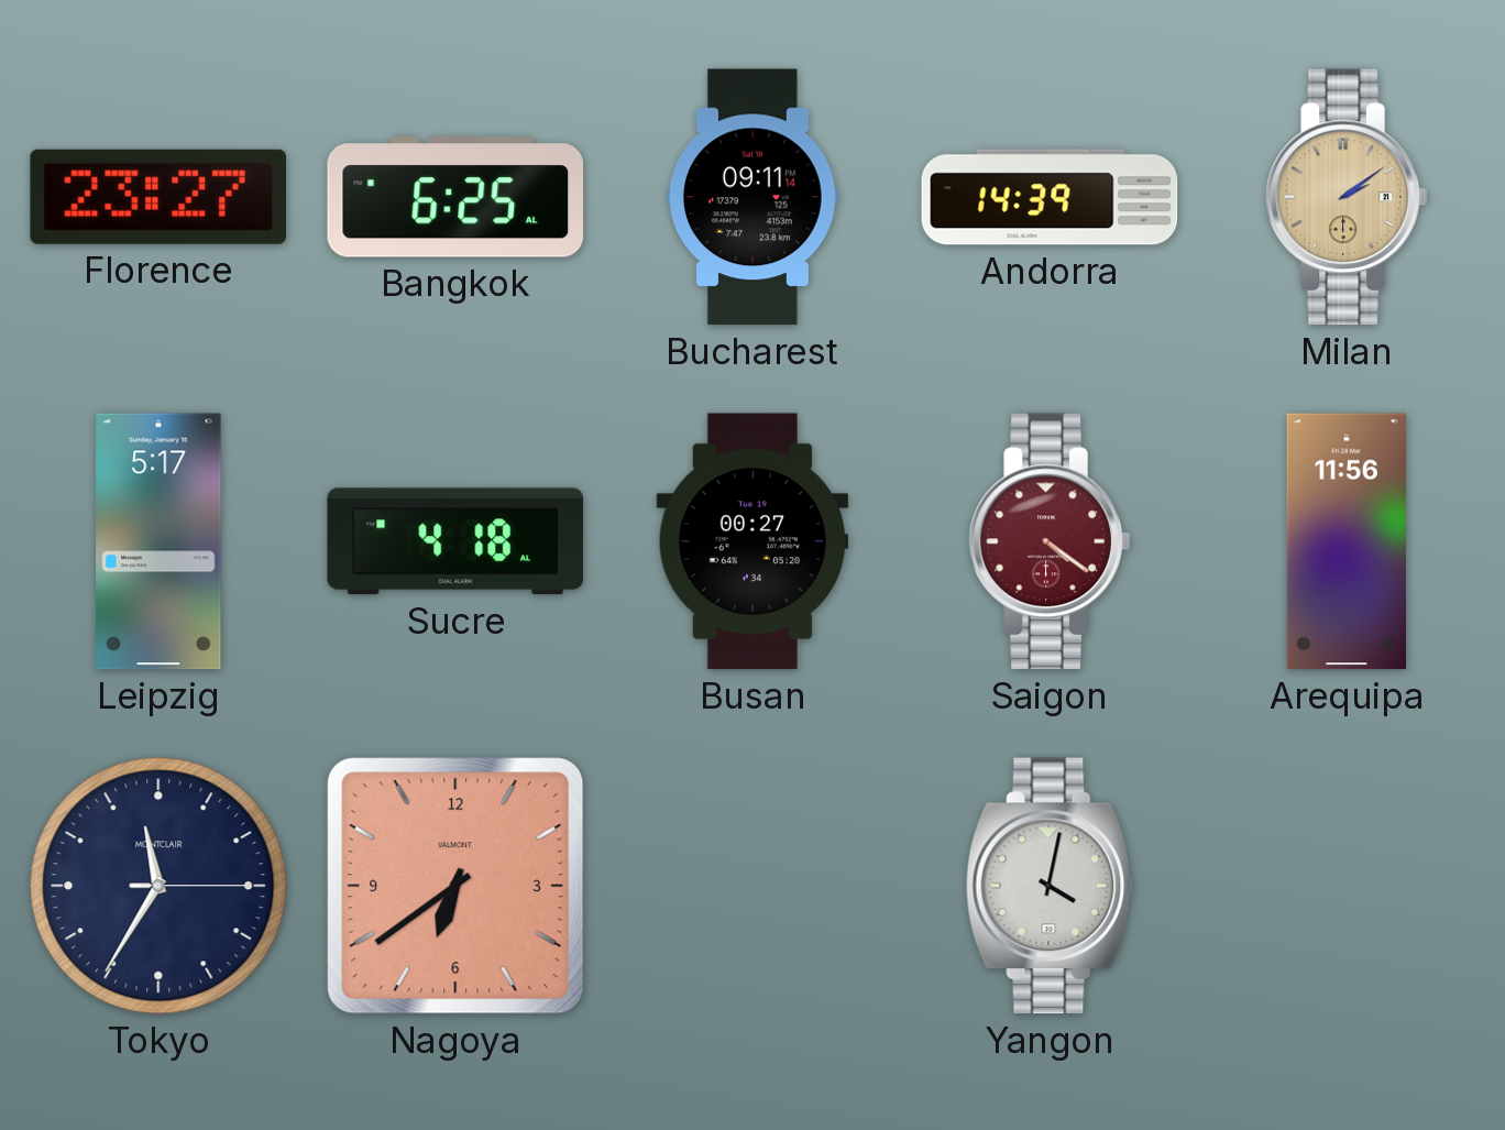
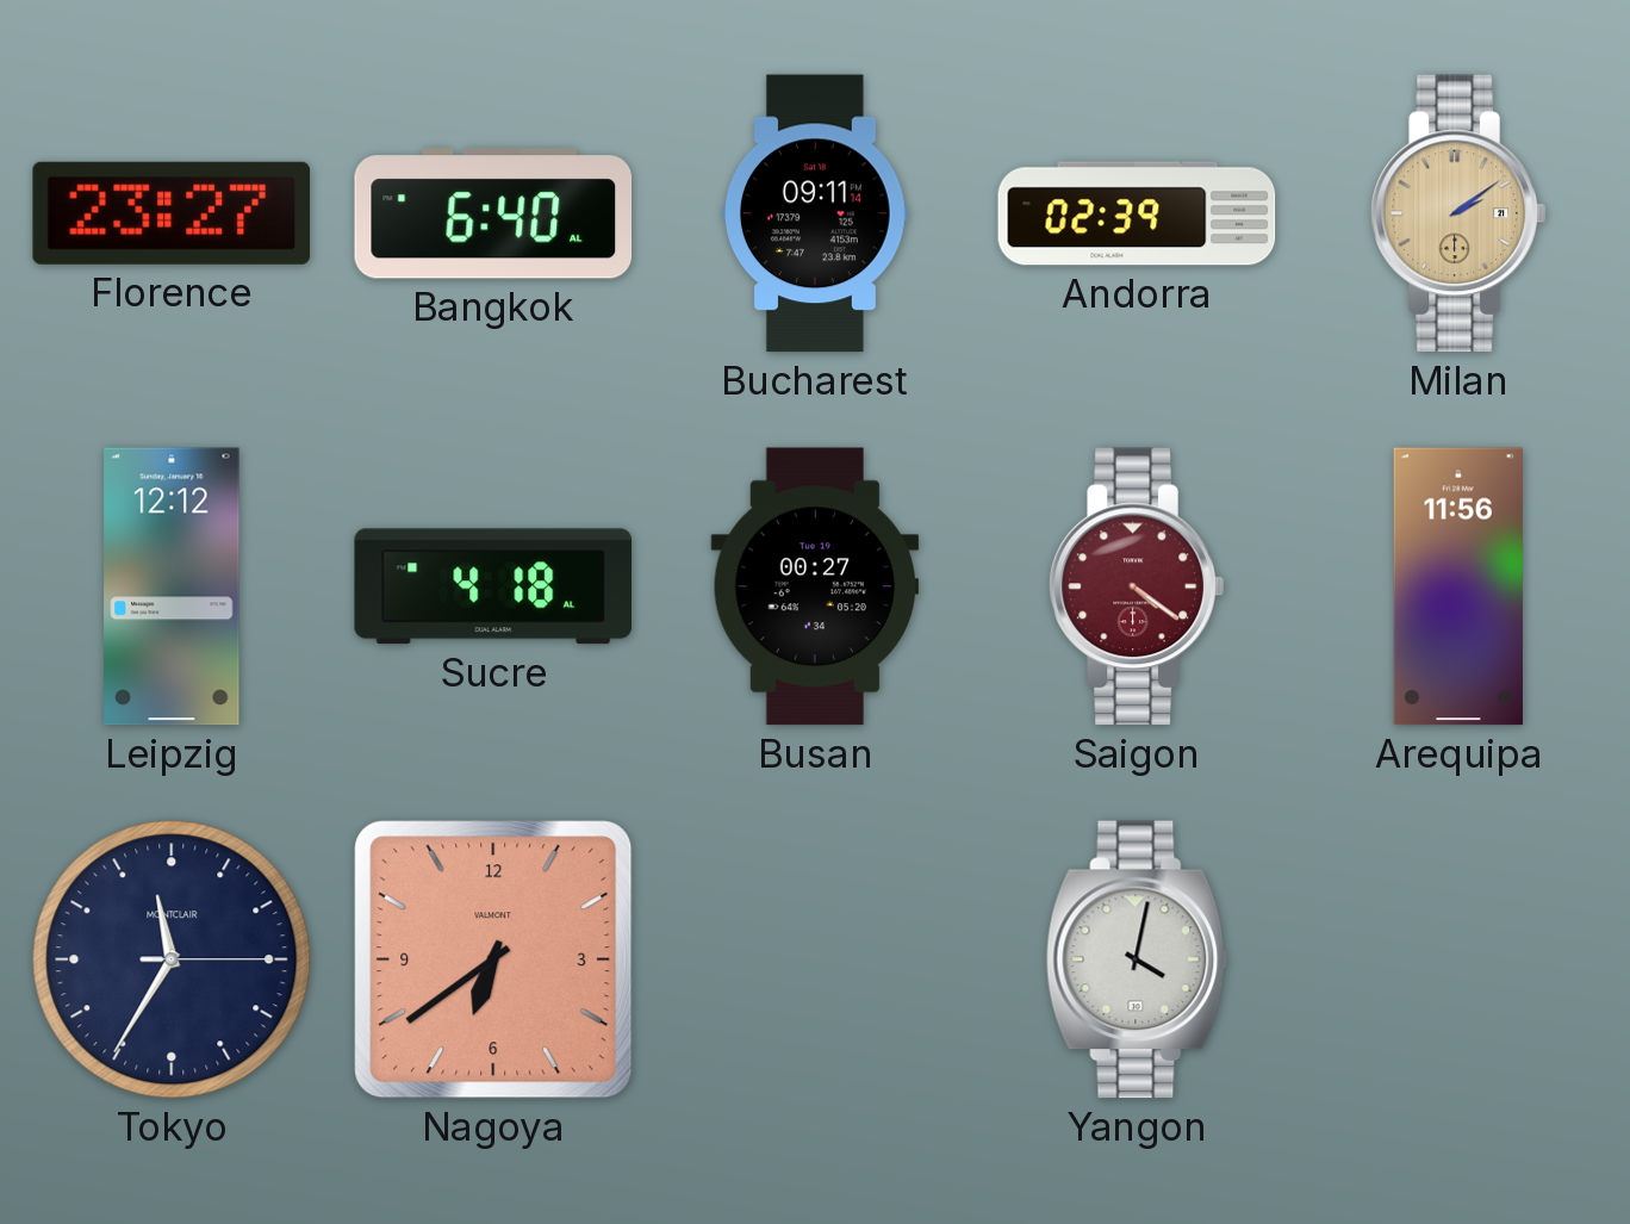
Bangkok: 6:25 -> 6:40 (493, 213)
Andorra: 14:39 -> 02:39 (1137, 213)
Leipzig: 5:17 -> 12:12 (172, 586)
